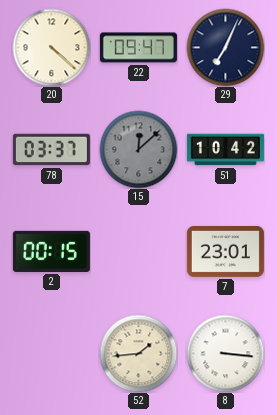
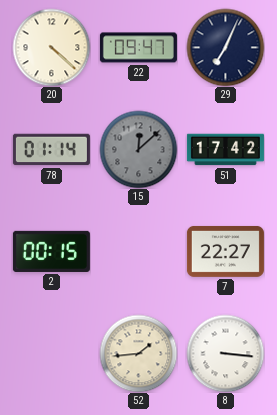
78: 03:37 -> 01:14 (51, 150)
51: 10:42 -> 17:42 (225, 150)
7: 23:01 -> 22:27 (225, 251)
